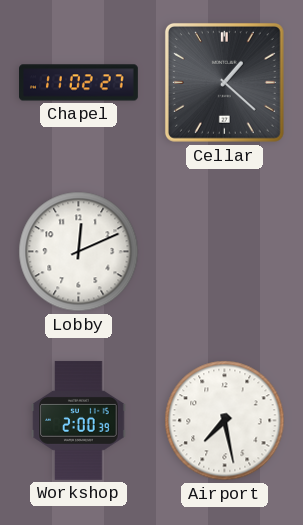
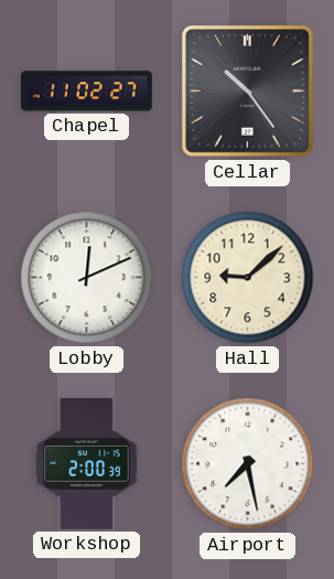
Cellar: 1:22 -> 10:24 (247, 90)
Hall: none -> 9:08 (248, 278)
